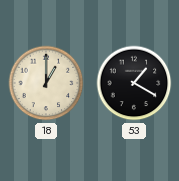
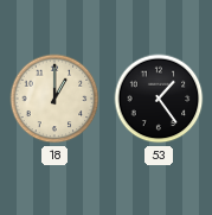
53: 1:20 -> 1:24 (159, 99)
